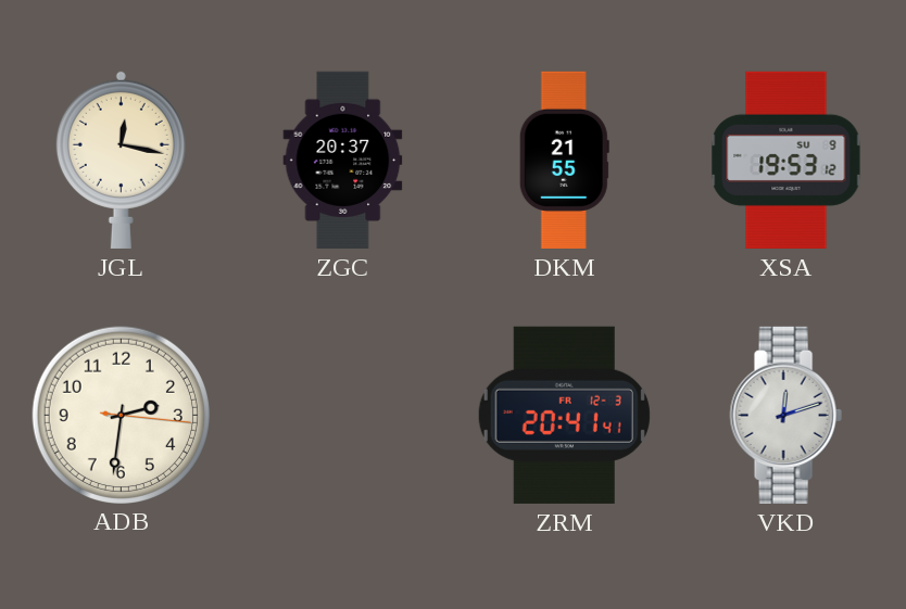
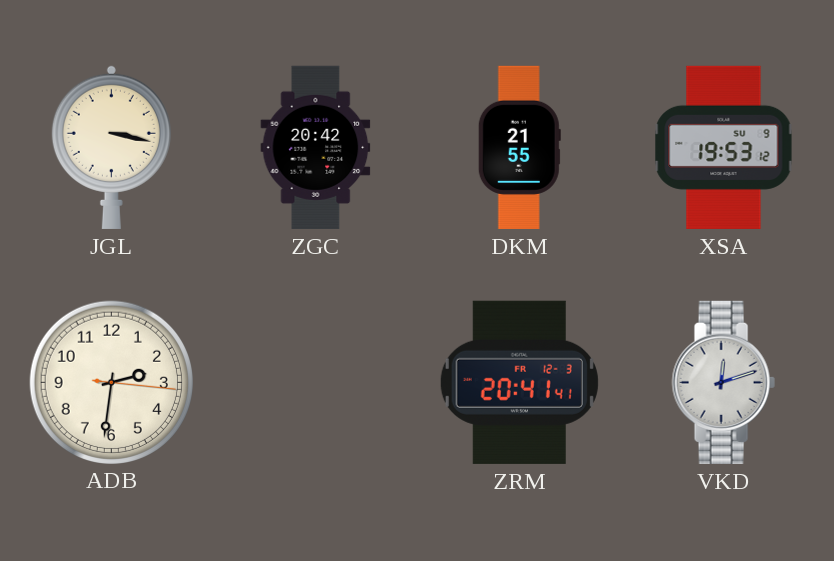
JGL: 12:17 -> 3:17 (111, 147)
ZGC: 20:37 -> 20:42 (316, 147)
